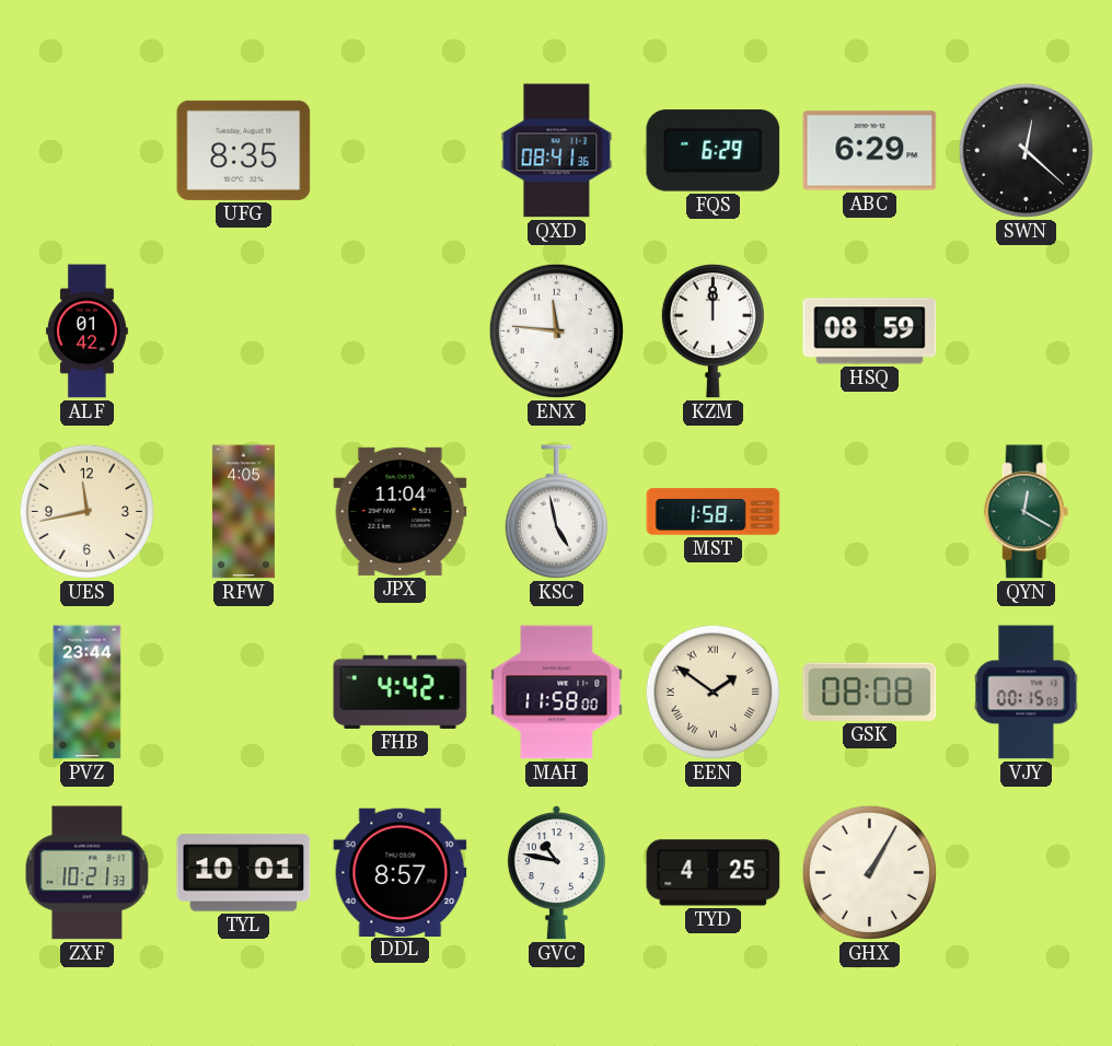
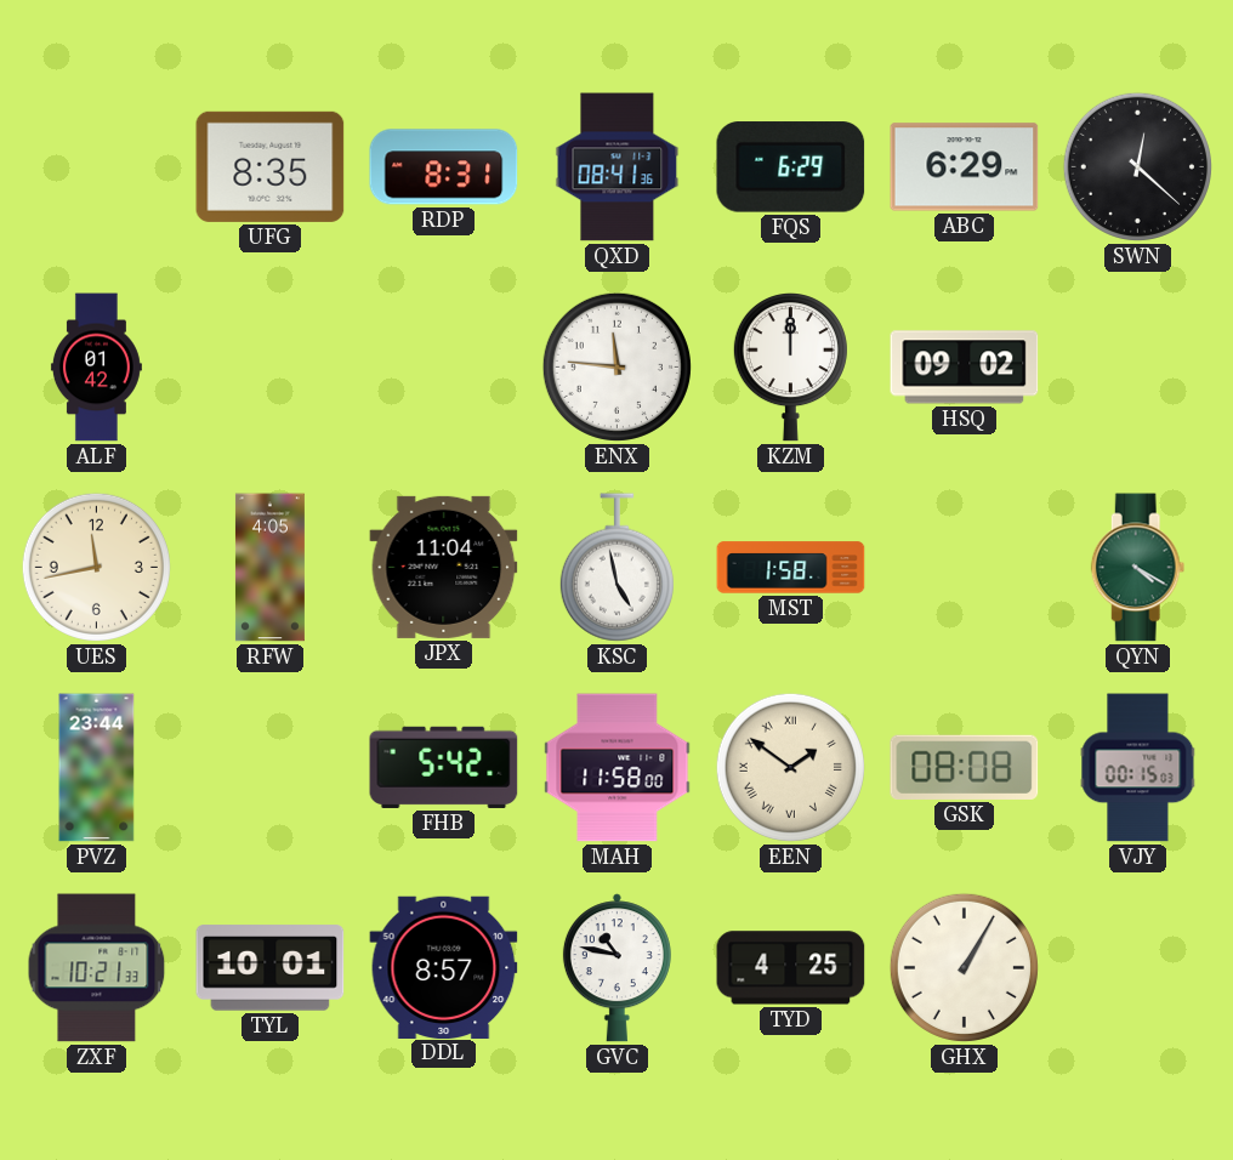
RDP: none -> 8:31 (444, 167)
HSQ: 08:59 -> 09:02 (965, 368)
QYN: 12:20 -> 4:20 (1138, 568)
FHB: 4:42 -> 5:42 (444, 767)
